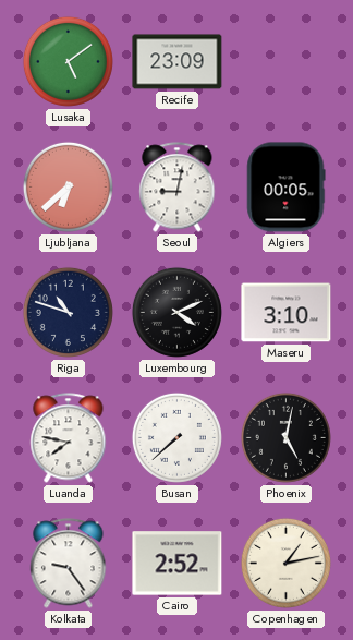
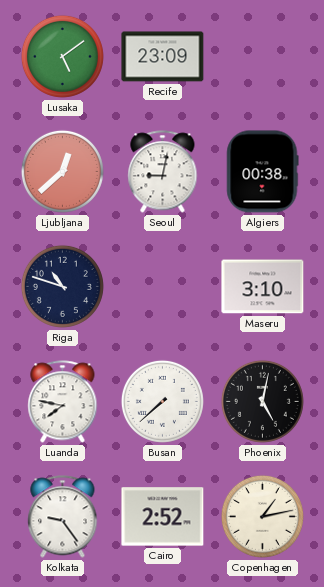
Ljubljana: 6:38 -> 12:38 (62, 171)
Algiers: 00:05 -> 00:38 (263, 172)
Luxembourg: 4:11 -> none (176, 312)
